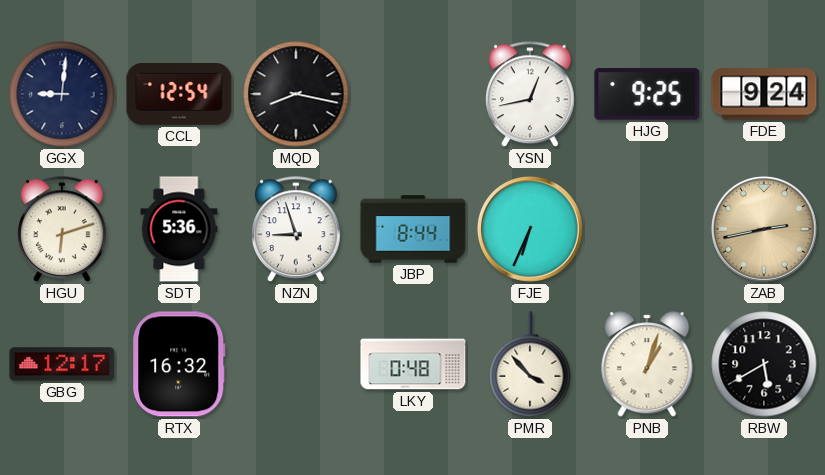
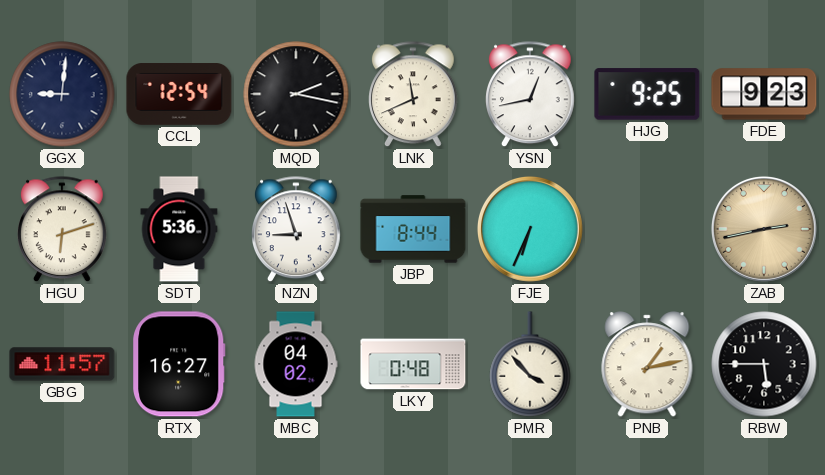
MQD: 8:17 -> 2:17 (296, 94)
LNK: none -> 11:41 (414, 95)
FDE: 9:24 -> 9:23 (764, 94)
GBG: 12:17 -> 11:57 (62, 364)
RTX: 16:32 -> 16:27 (180, 364)
MBC: none -> 04:02 (296, 364)
PNB: 1:03 -> 1:13 (647, 364)
RBW: 5:40 -> 5:45 (764, 364)
